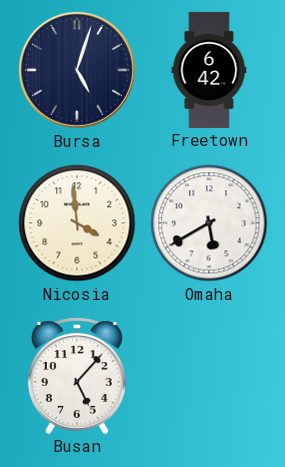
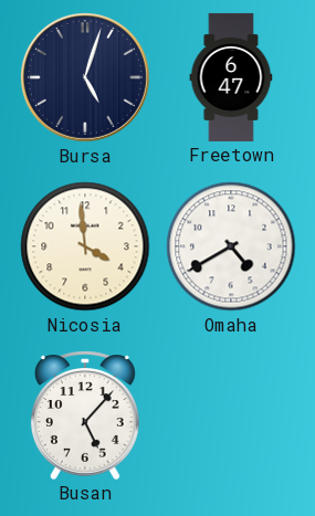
Freetown: 6:42 -> 6:47 (231, 77)
Omaha: 5:40 -> 4:40 (231, 246)
